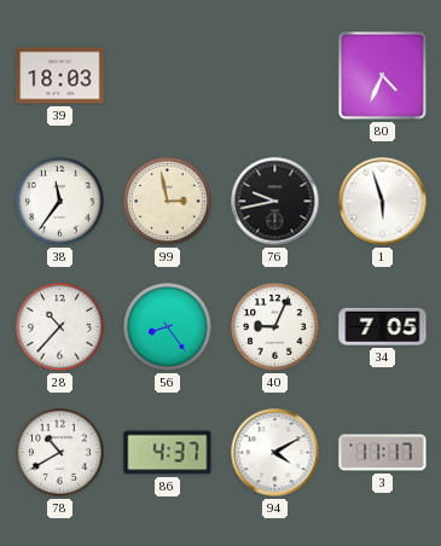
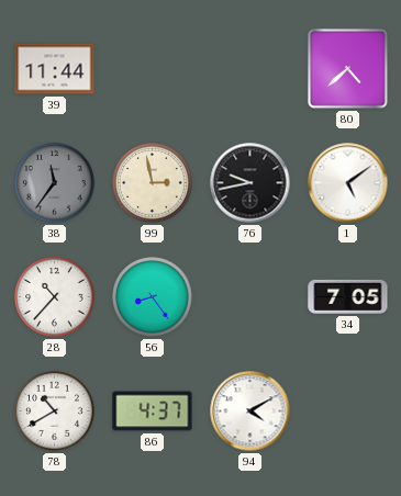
39: 18:03 -> 11:44 (55, 69)
80: 4:34 -> 4:38 (347, 68)
38 dial: white -> grey (55, 183)
1: 5:57 -> 5:09 (348, 183)
40: 9:04 -> none (275, 327)
3: 11:17 -> none (383, 453)
